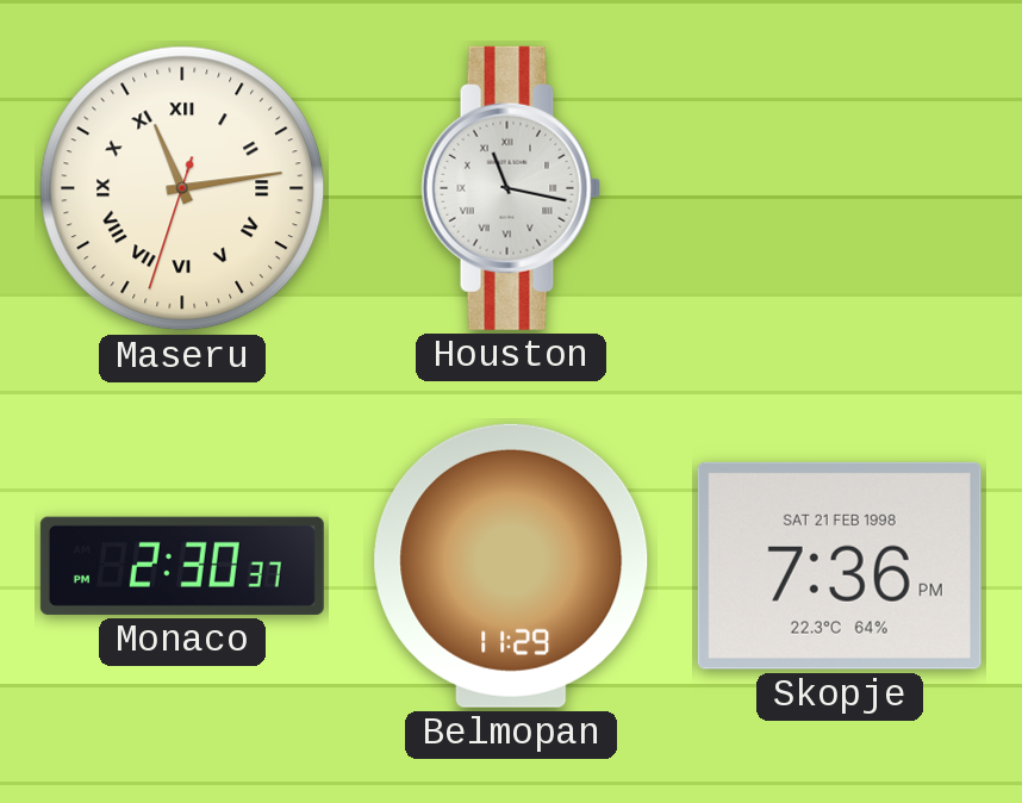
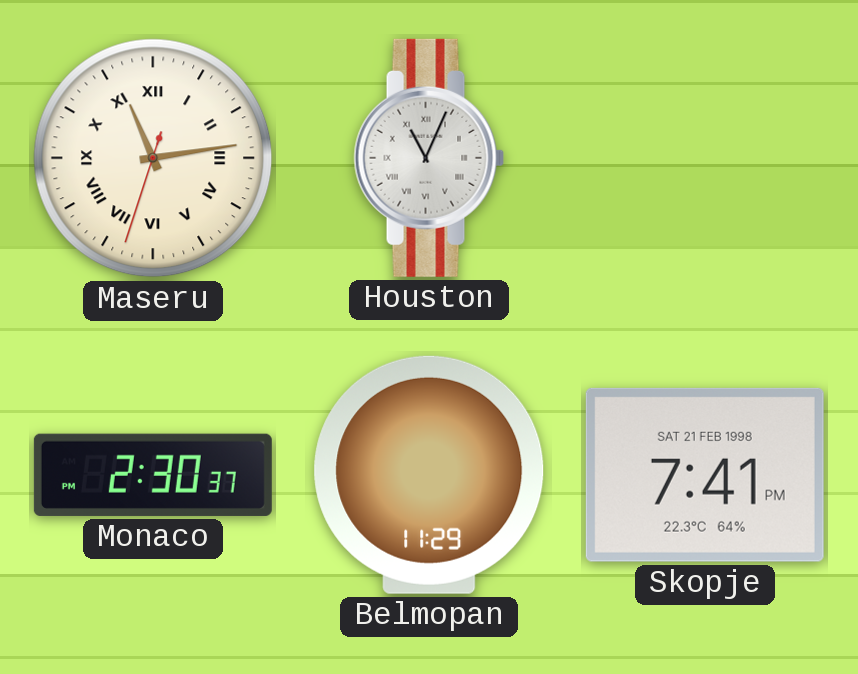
Houston: 11:17 -> 11:04 (429, 158)
Skopje: 7:36 -> 7:41 (705, 475)
